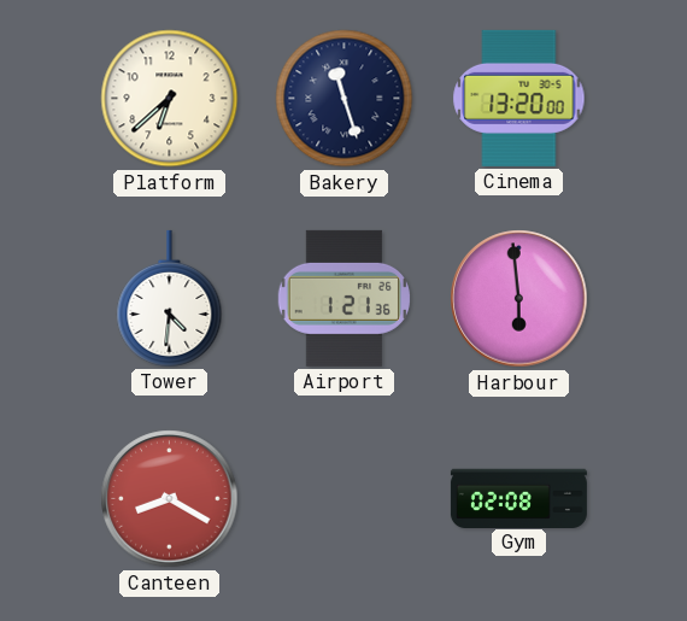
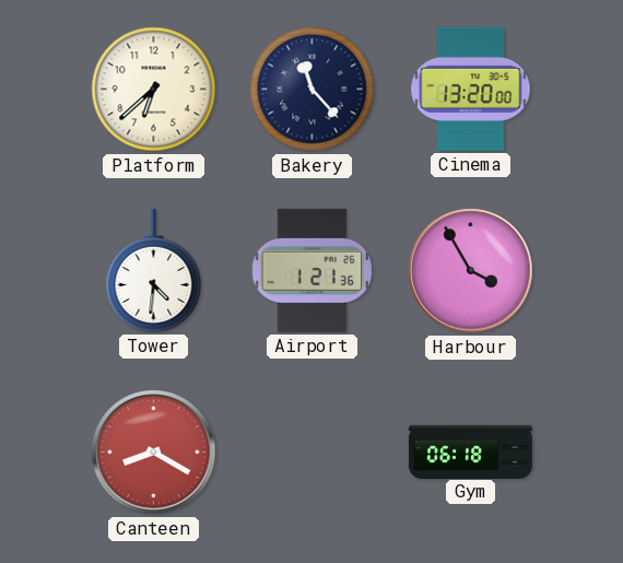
Bakery: 11:27 -> 11:23 (313, 90)
Harbour: 5:59 -> 3:55 (471, 271)
Gym: 02:08 -> 06:18 (470, 451)
